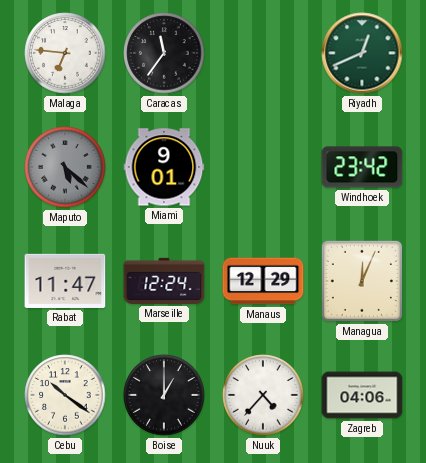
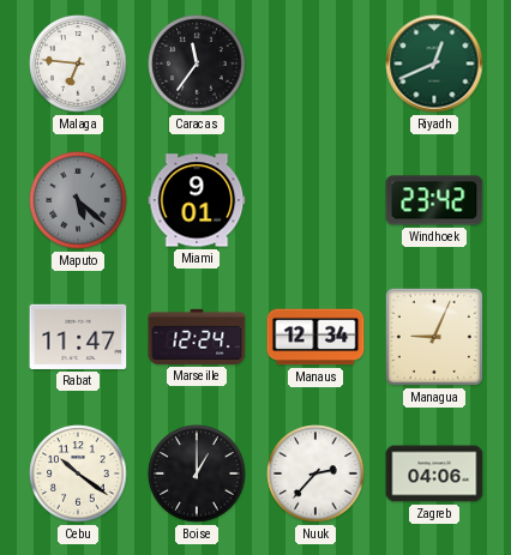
Manaus: 12:29 -> 12:34 (315, 337)
Managua: 12:04 -> 9:04 (434, 337)
Nuuk: 4:37 -> 2:37 (315, 473)
